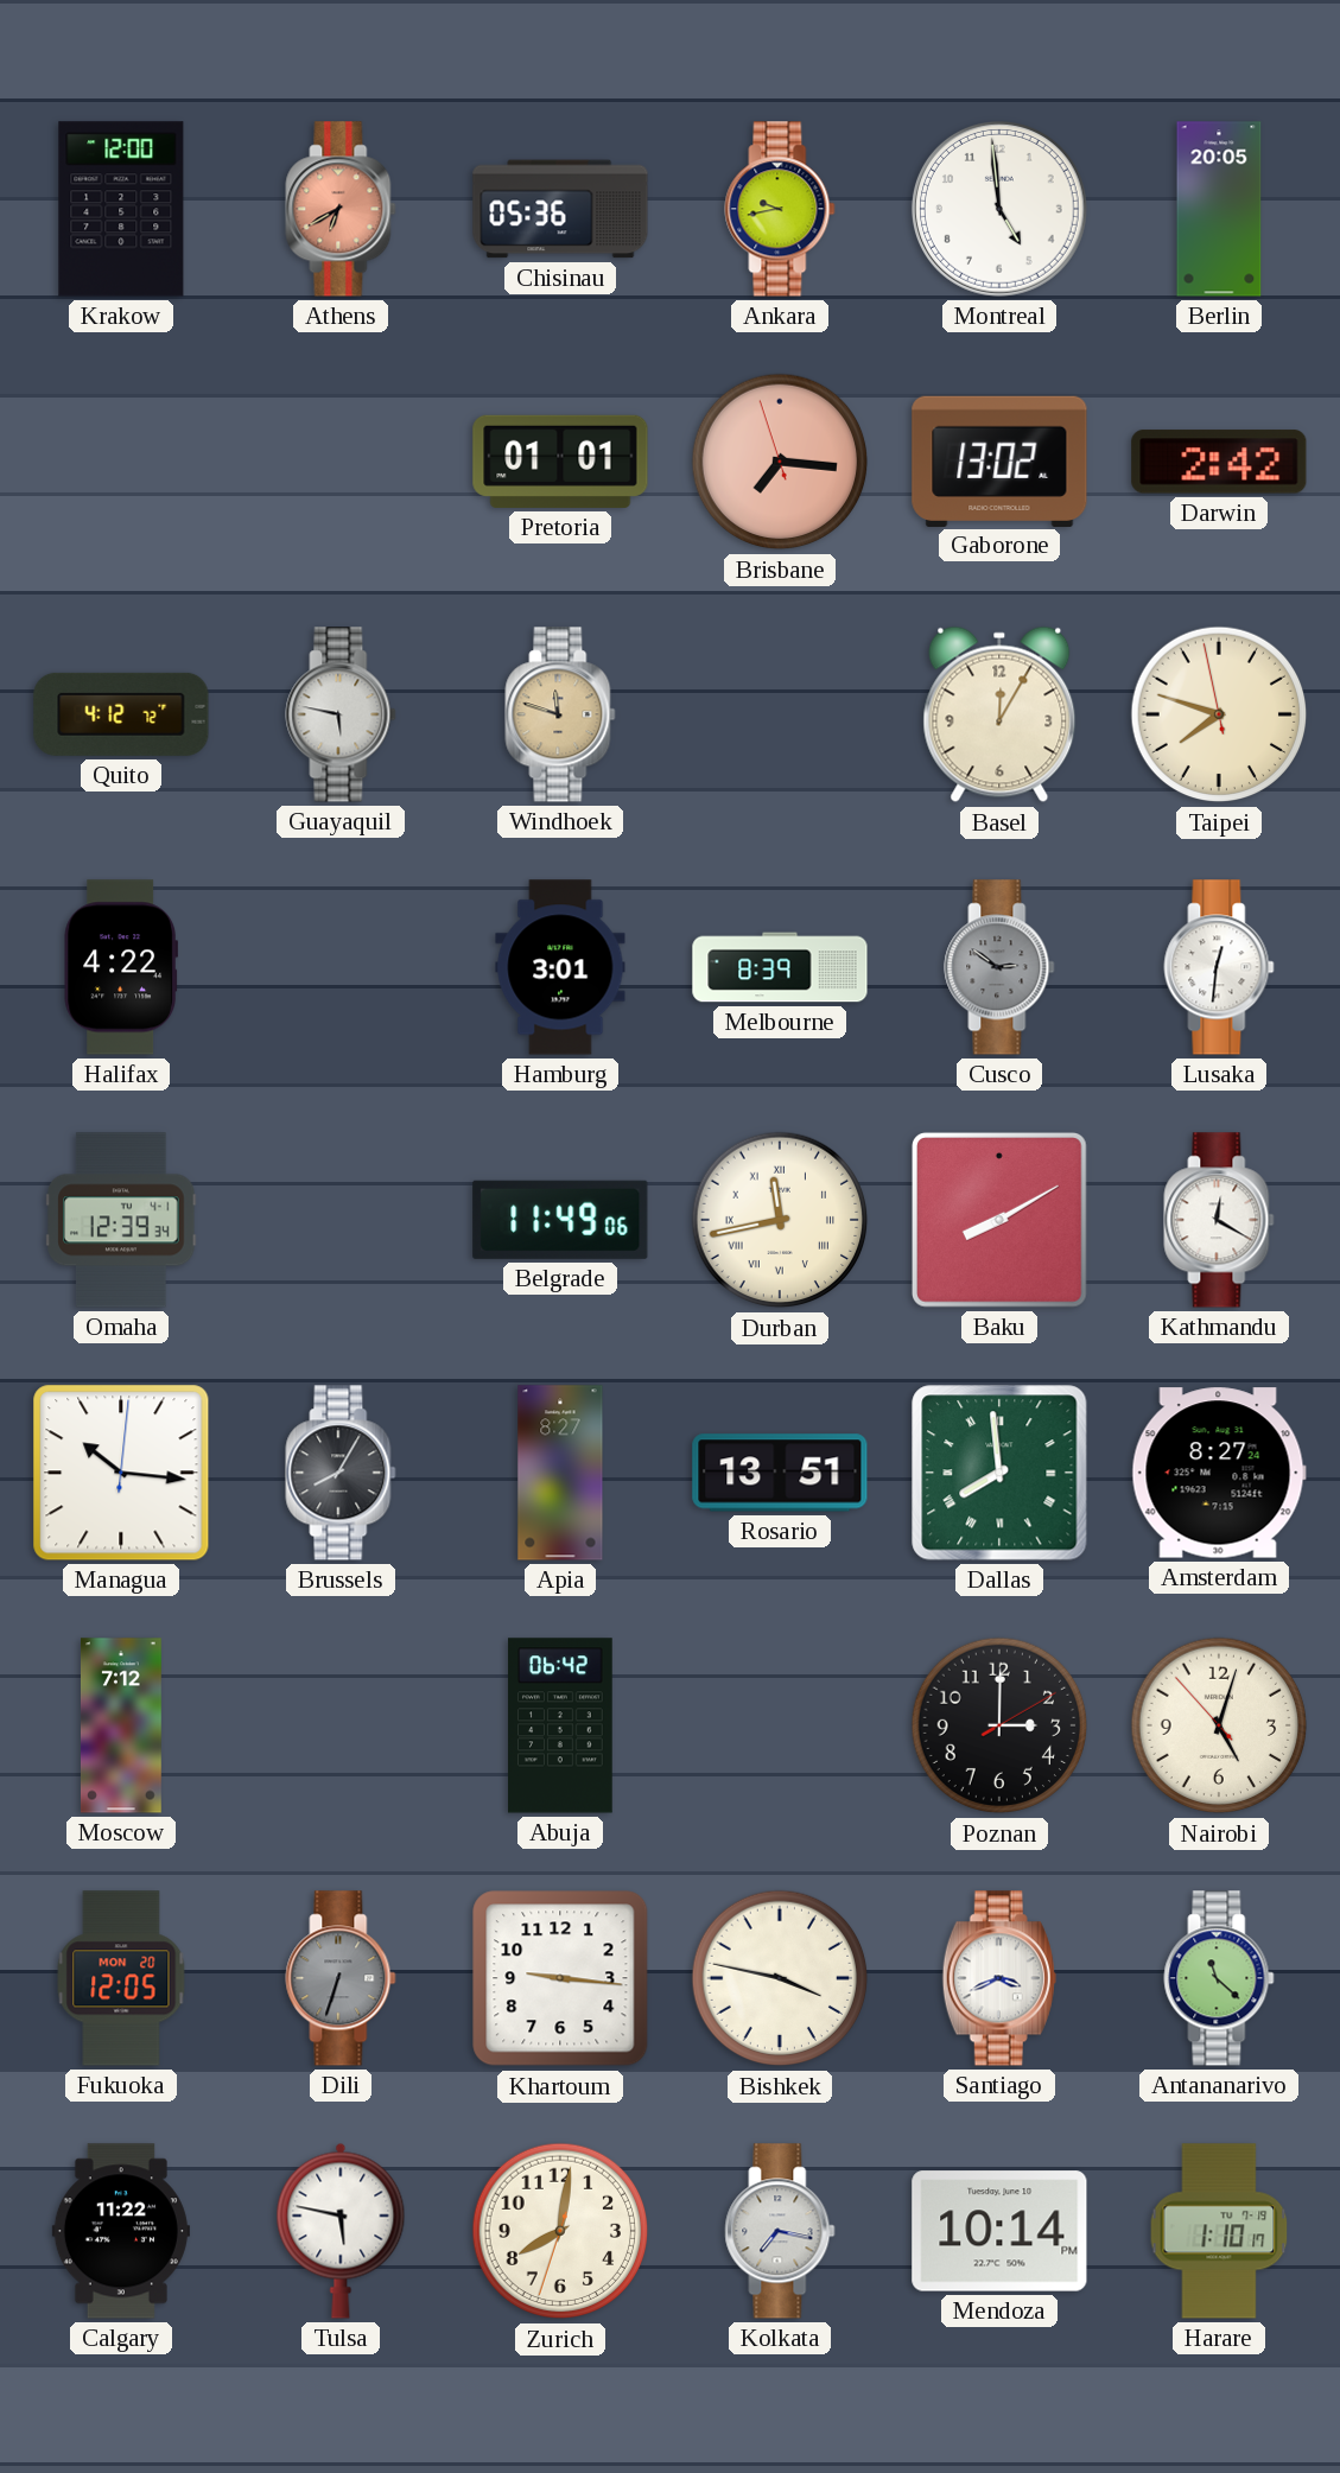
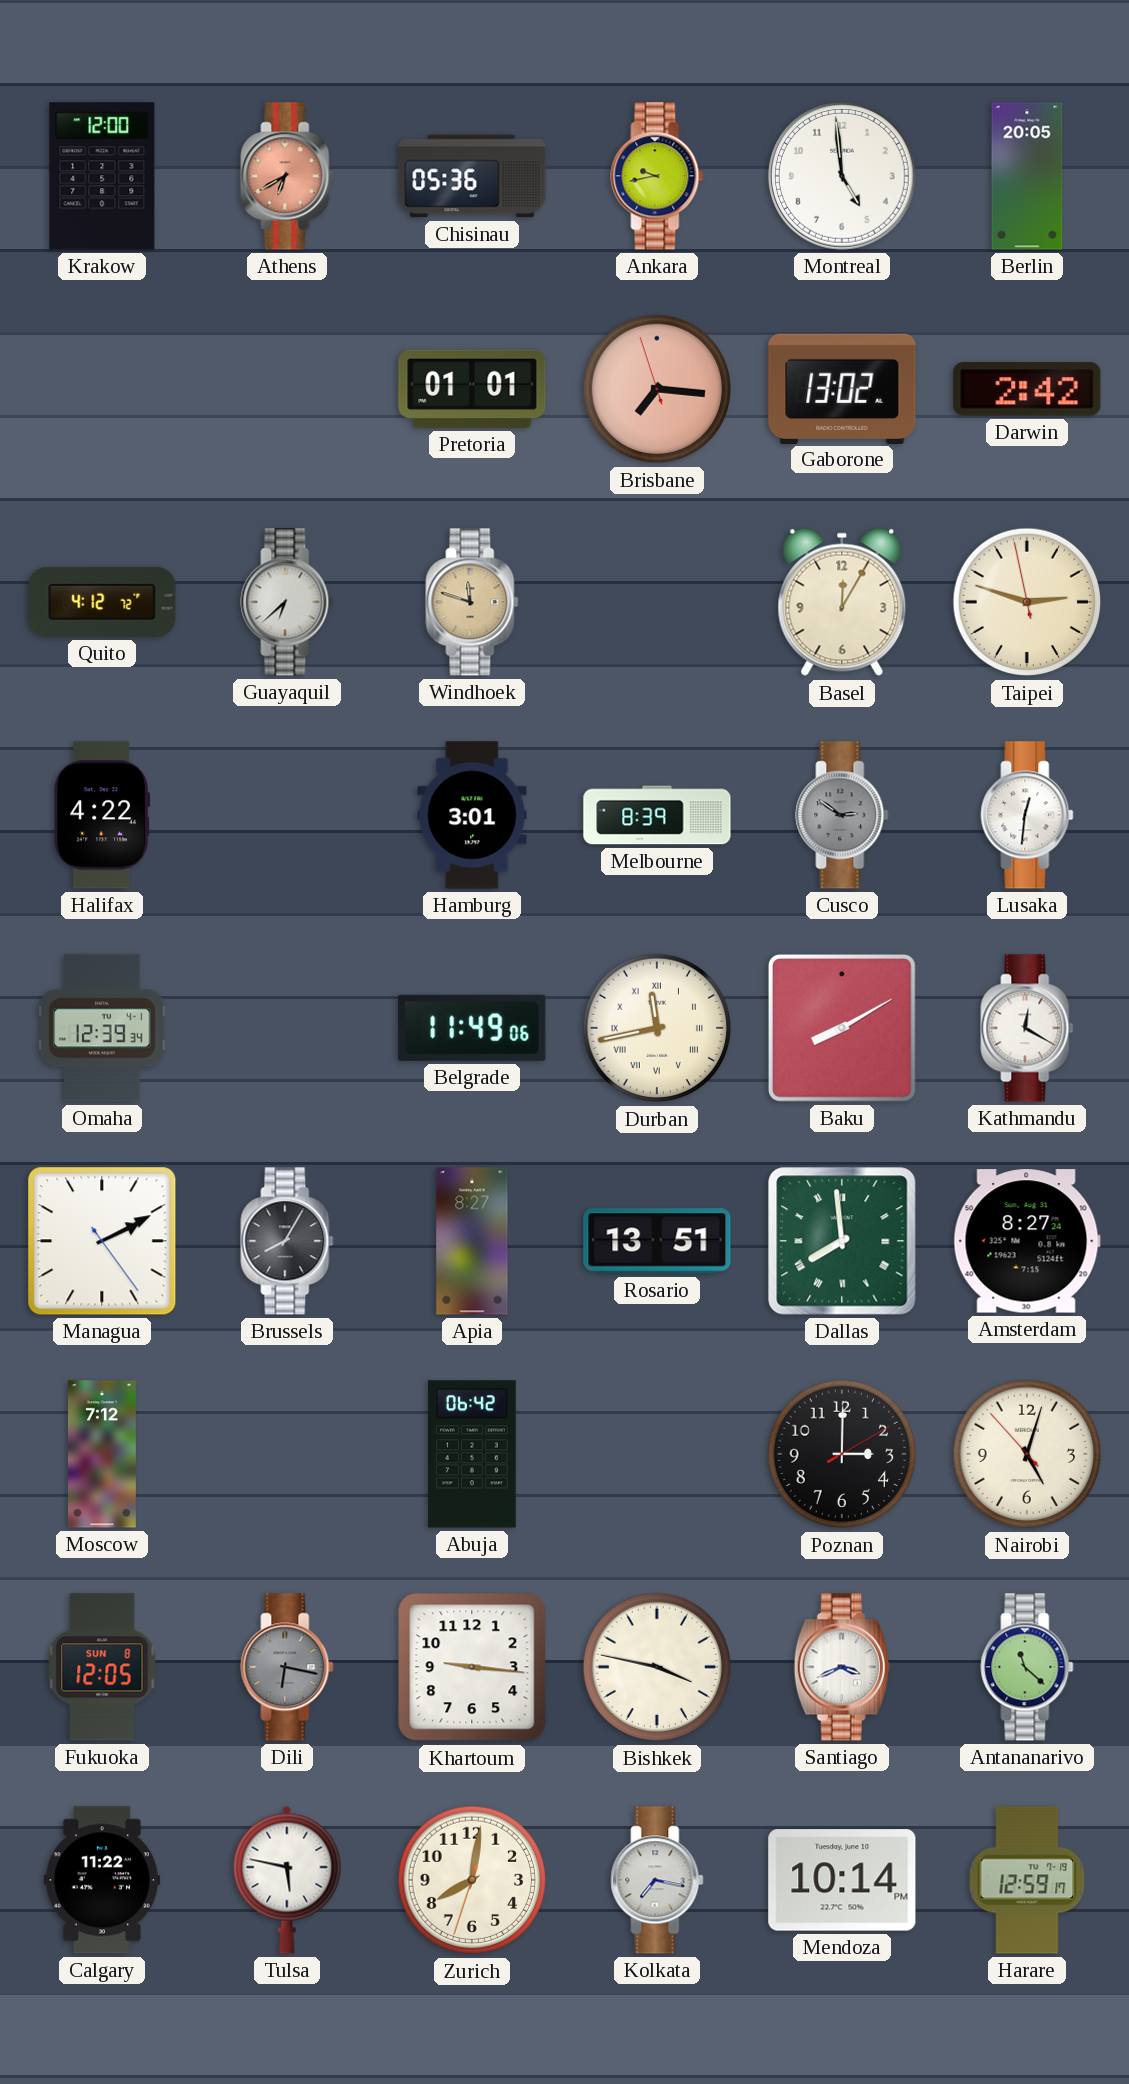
Guayaquil: 5:47 -> 6:38 (287, 602)
Taipei: 7:47 -> 2:47 (1027, 602)
Managua: 10:16 -> 2:10 (102, 1241)
Fukuoka date: MON 20 -> SUN 8 (102, 1667)
Dili: 6:33 -> 6:17 (287, 1667)
Harare: 1:10 -> 12:59 (1027, 1880)
